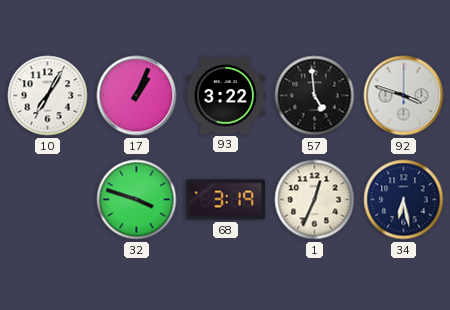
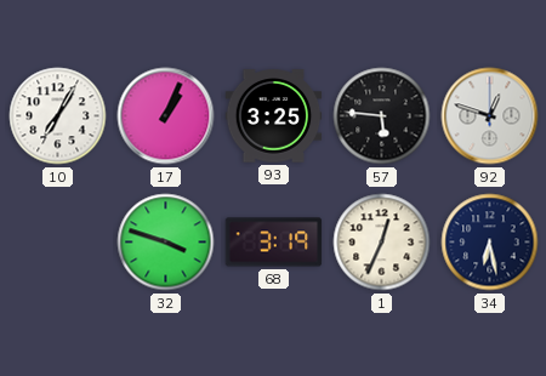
93: 3:22 -> 3:25 (274, 116)
57: 4:59 -> 5:46 (382, 116)
92: 3:48 -> 12:48 (490, 116)
